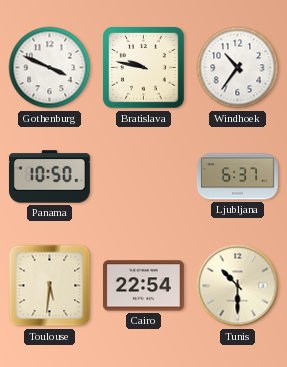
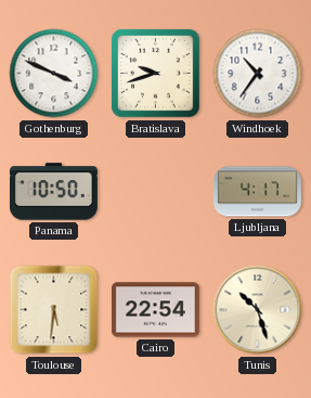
Bratislava: 9:47 -> 9:42 (156, 74)
Ljubljana: 6:37 -> 4:17 (258, 192)
Tunis: 10:30 -> 10:27 (258, 310)
